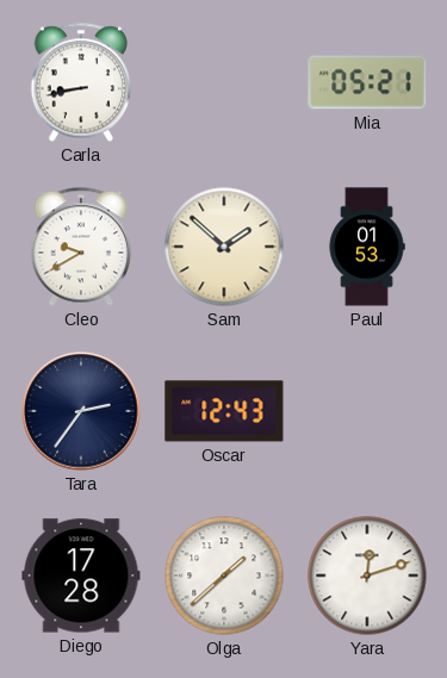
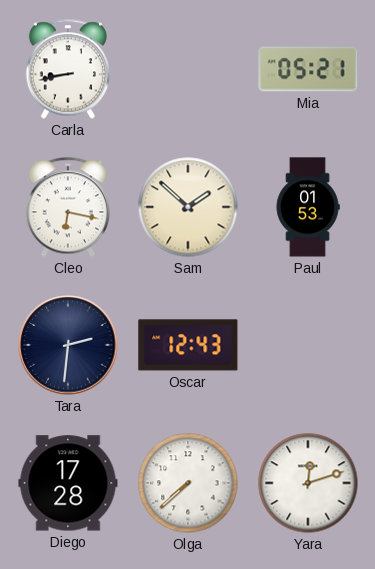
Cleo: 9:40 -> 6:17 (68, 207)
Tara: 2:36 -> 2:31 (68, 345)
Olga: 1:38 -> 7:38 (188, 483)
